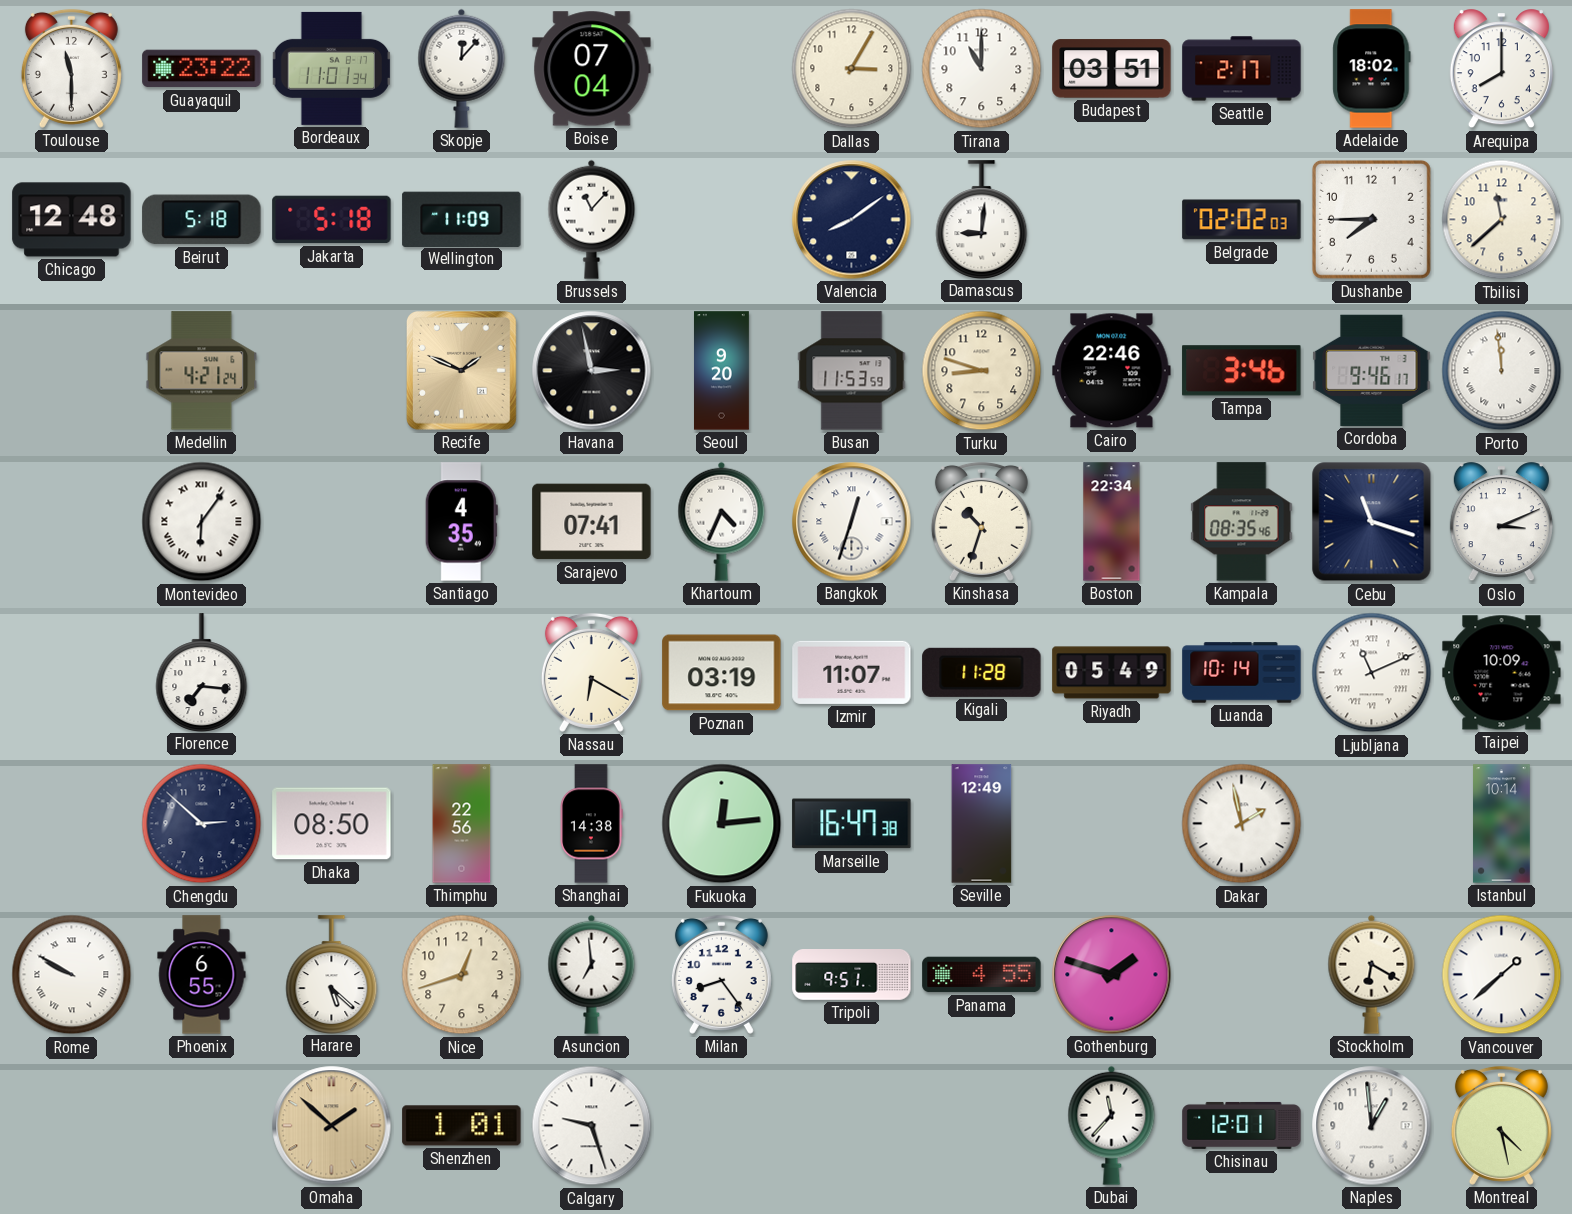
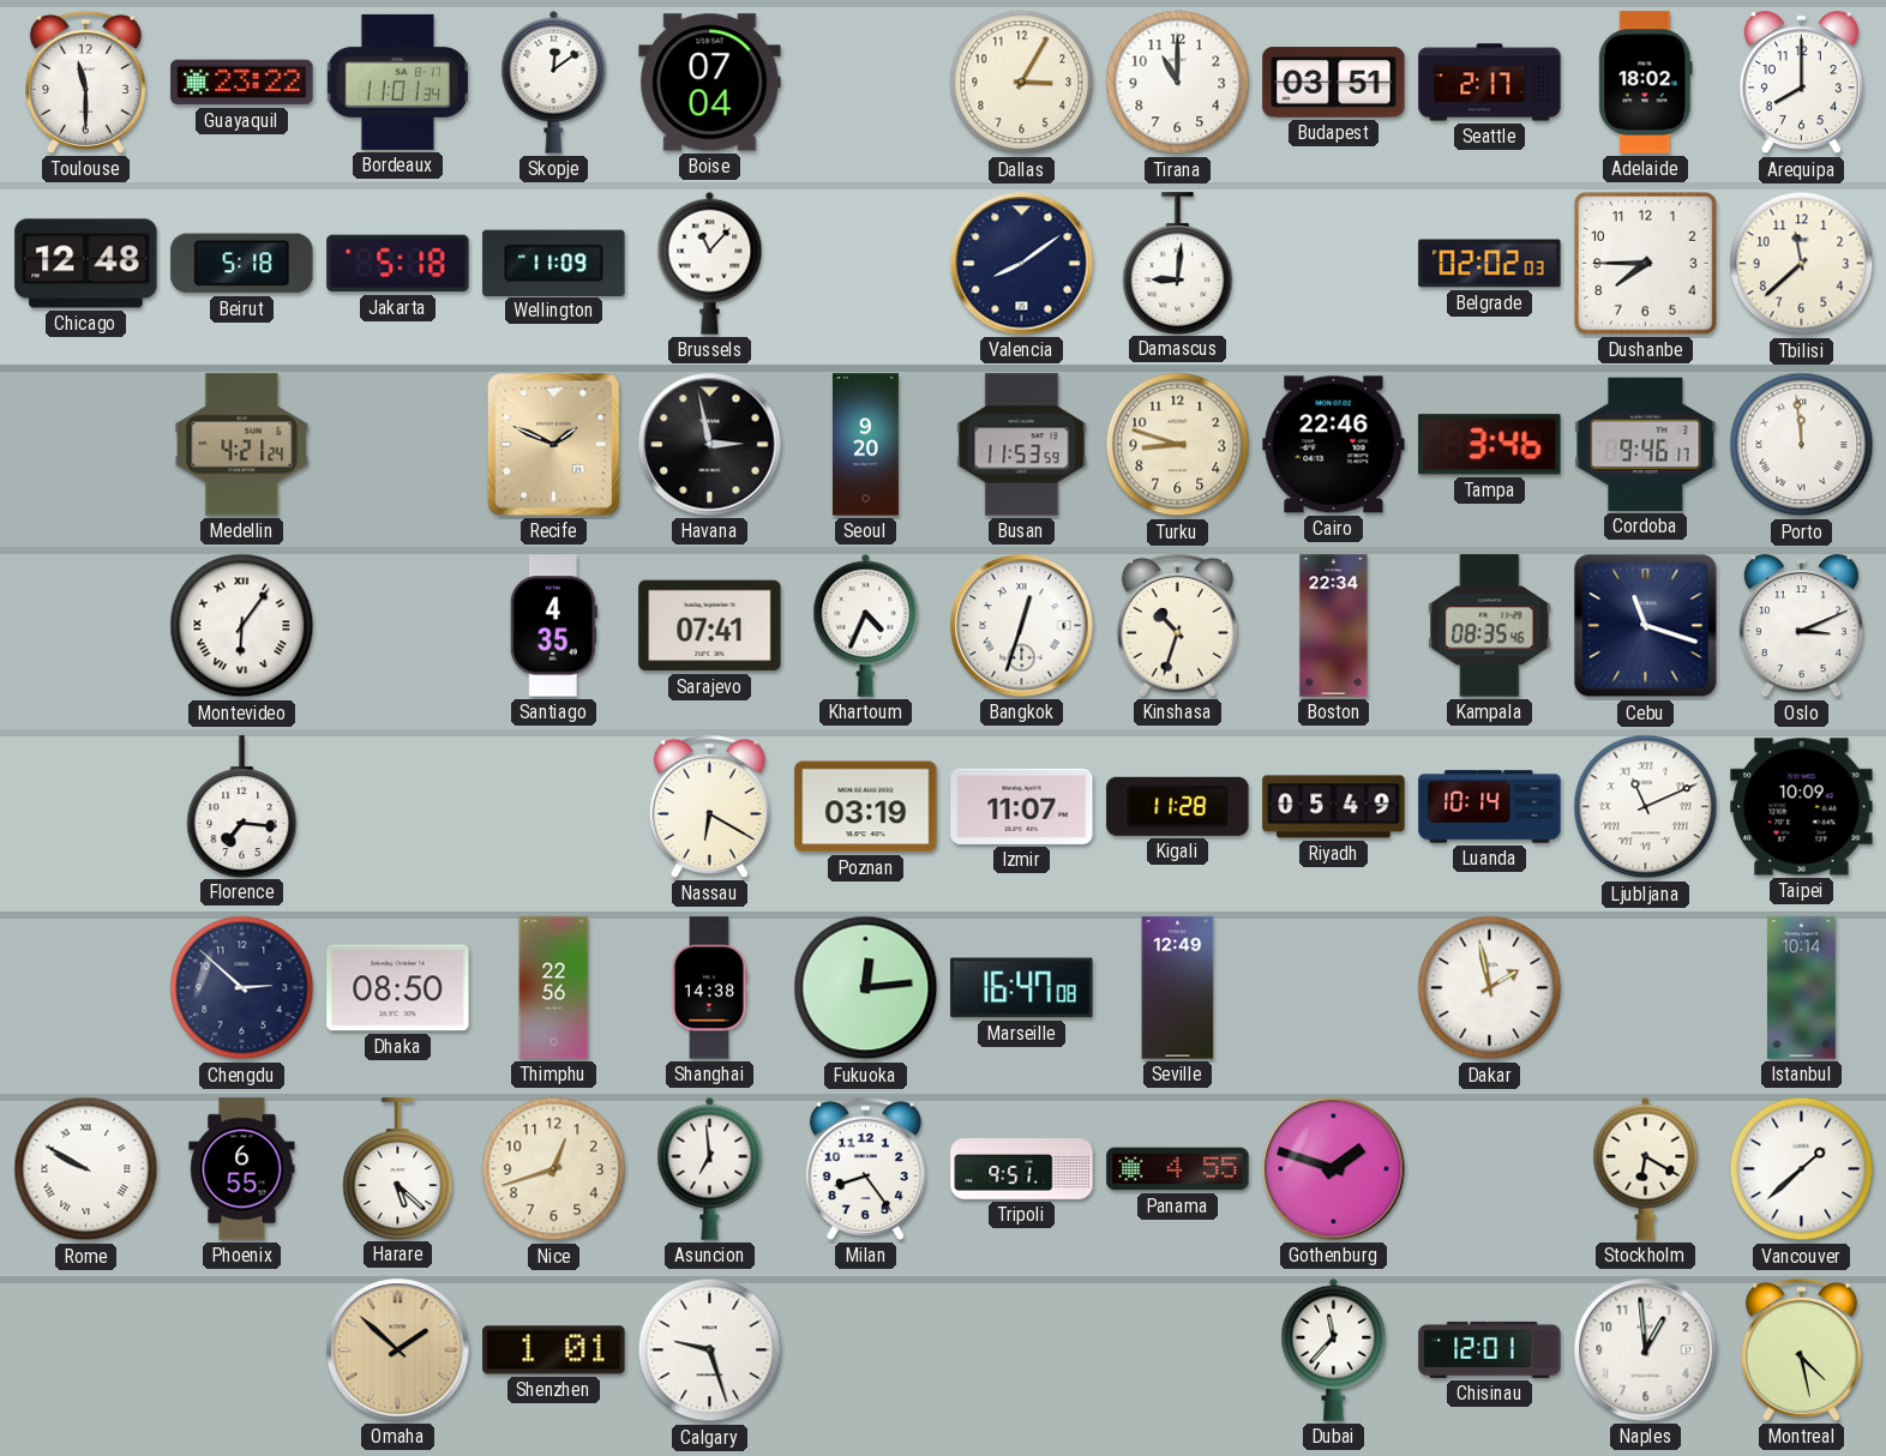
Skopje: 12:07 -> 12:09 (554, 82)
Marseille: 16:47:38 -> 16:47:08 (1022, 988)
